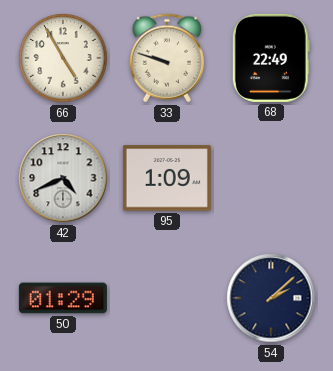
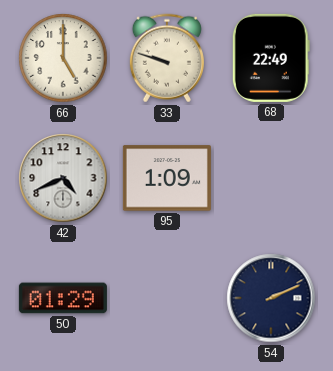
66: 4:55 -> 5:00 (63, 58)
54: 2:08 -> 2:11 (271, 298)
